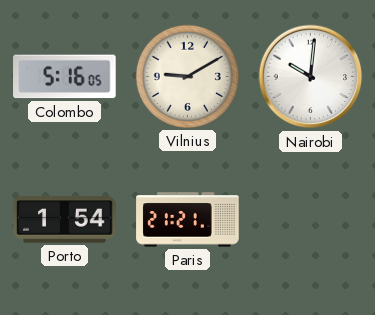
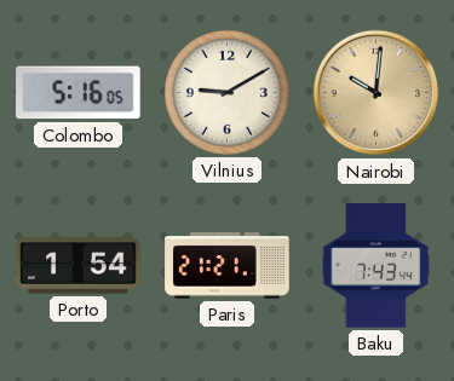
Nairobi dial: white -> champagne (377, 93)
Baku: none -> 7:43 (375, 266)
